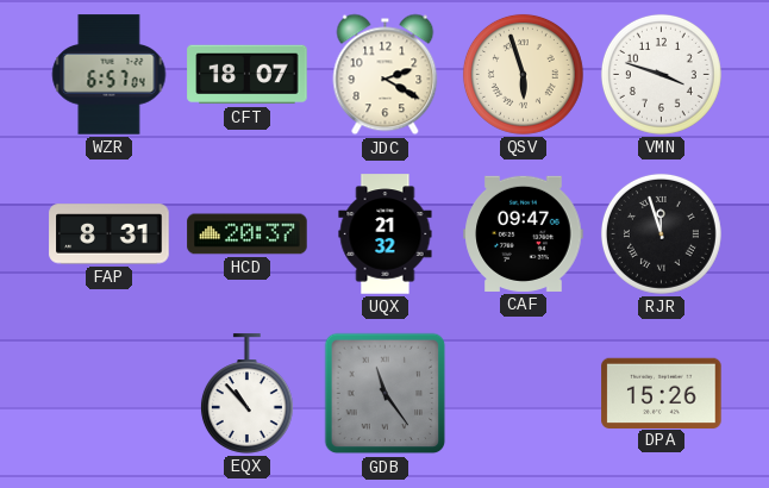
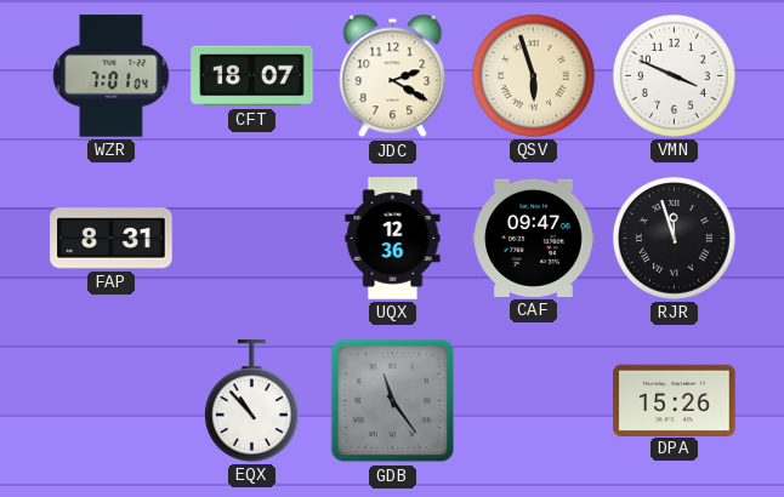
WZR: 6:57 -> 7:01 (112, 76)
VMN: 3:48 -> 3:49 (674, 75)
HCD: 20:37 -> none (248, 234)
UQX: 21:32 -> 12:36 (393, 239)
